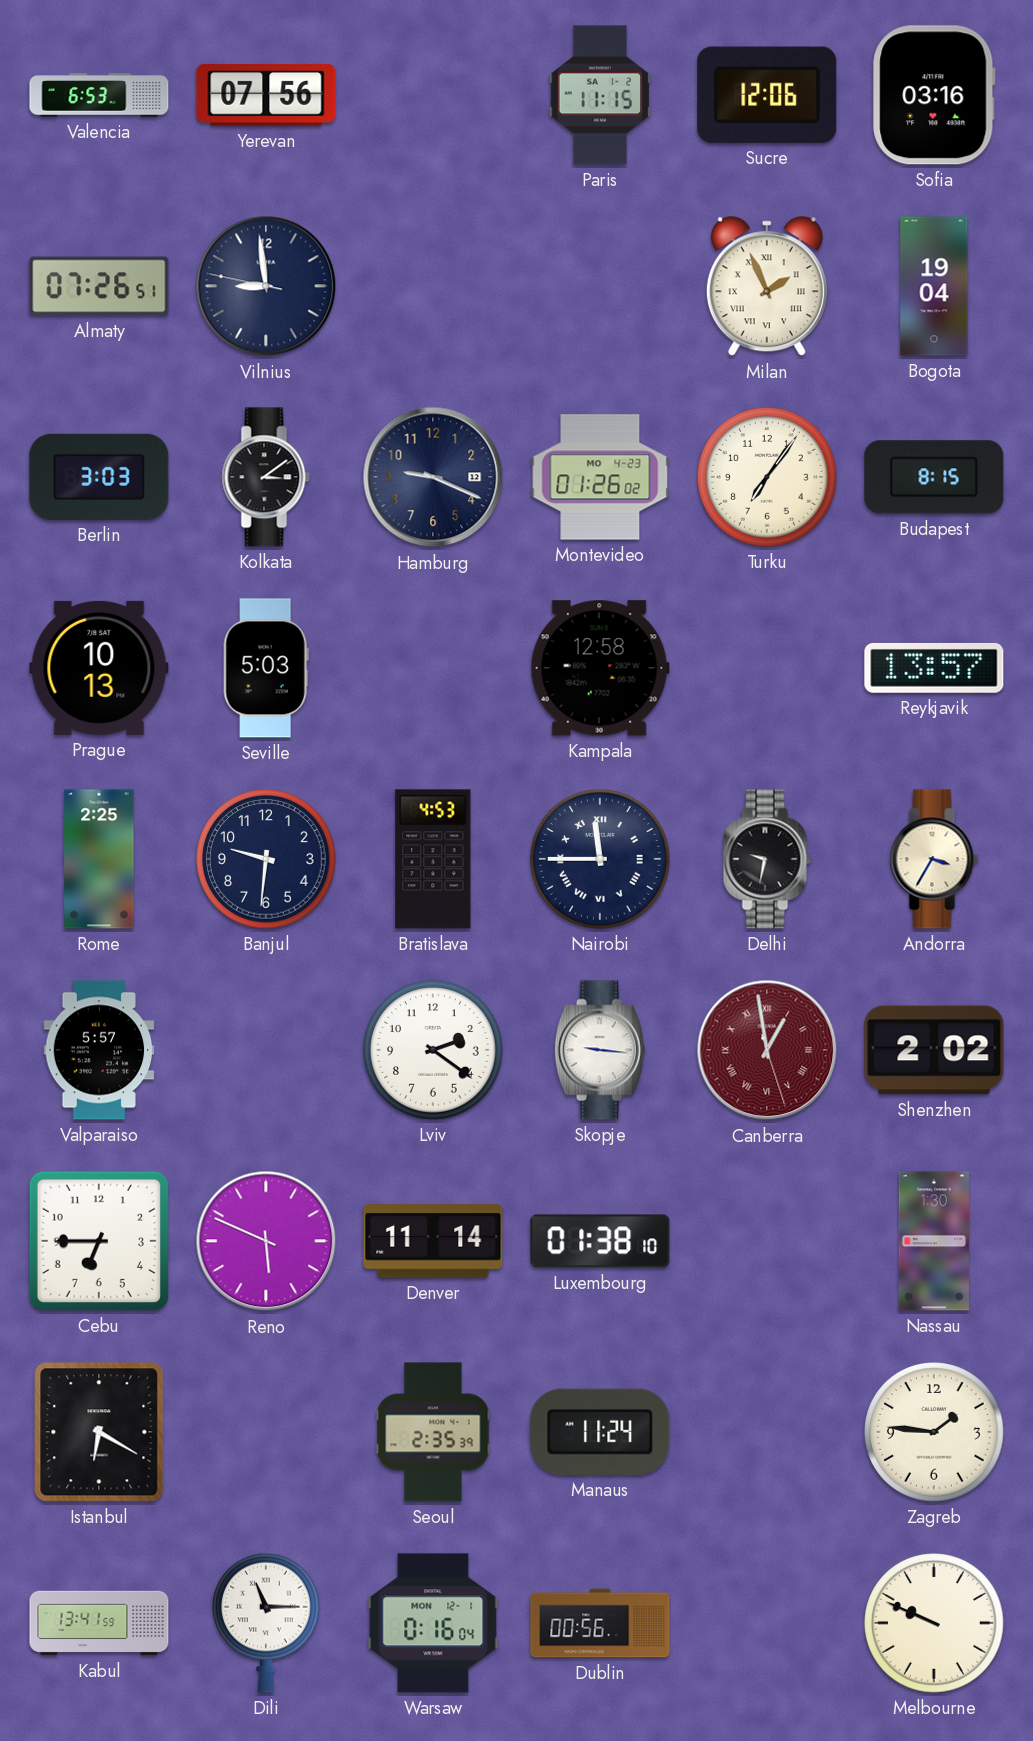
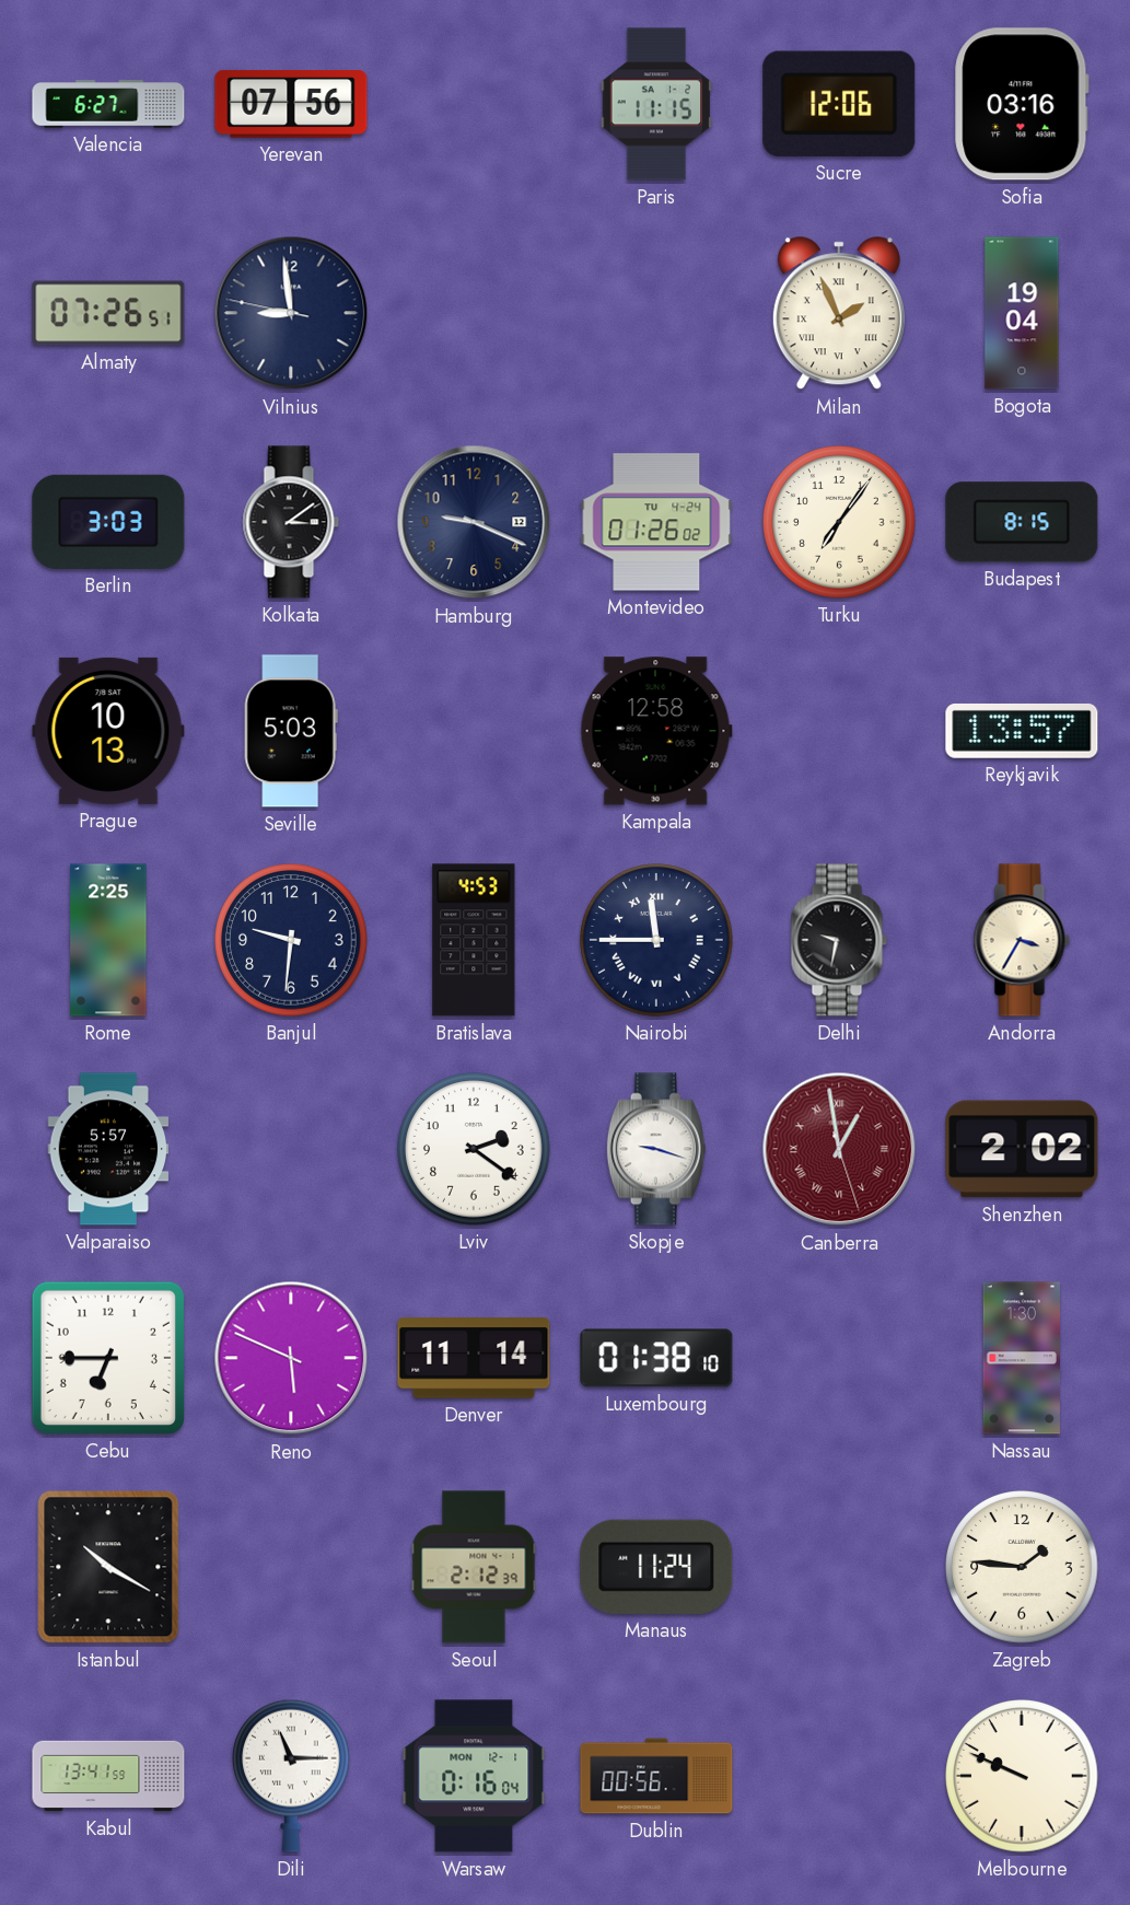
Valencia: 6:53 -> 6:27 (108, 104)
Montevideo date: MO 4-23 -> TU 4-24 (656, 522)
Skopje: 9:16 -> 9:18 (656, 1149)
Istanbul: 6:20 -> 10:20 (108, 1567)
Seoul: 2:35 -> 2:12 (474, 1567)
